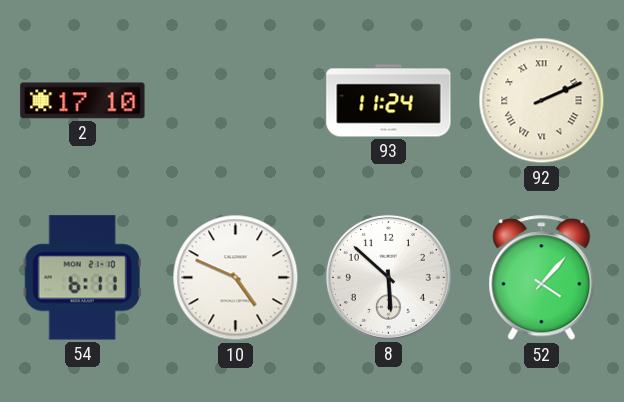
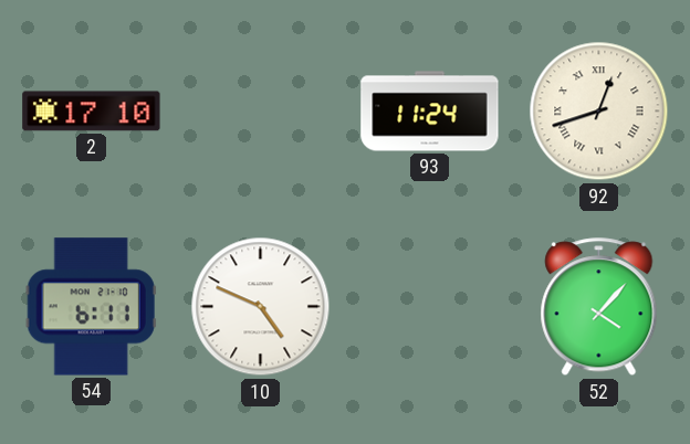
92: 2:11 -> 12:42 (599, 112)
8: 5:52 -> none (388, 277)
